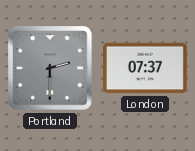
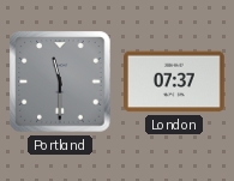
Portland: 2:30 -> 11:30 (60, 82)
